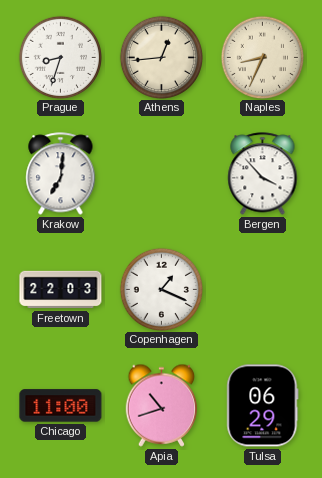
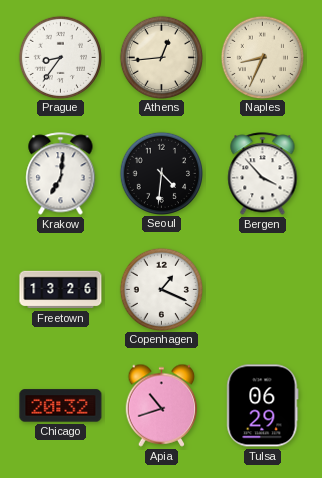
Prague: 8:33 -> 8:36 (60, 57)
Seoul: none -> 4:31 (161, 173)
Freetown: 22:03 -> 13:26 (61, 290)
Chicago: 11:00 -> 20:32 (61, 406)
